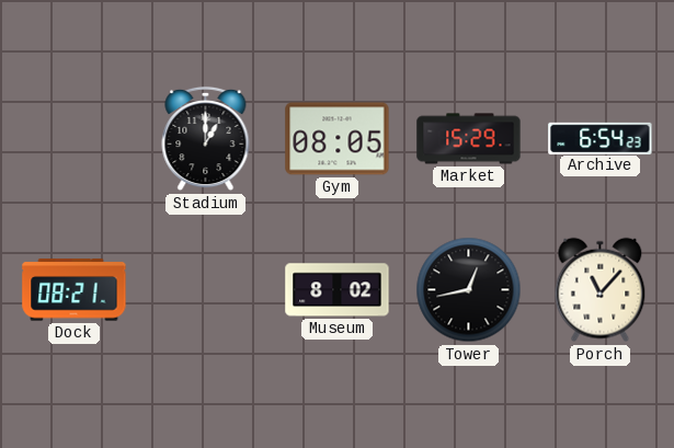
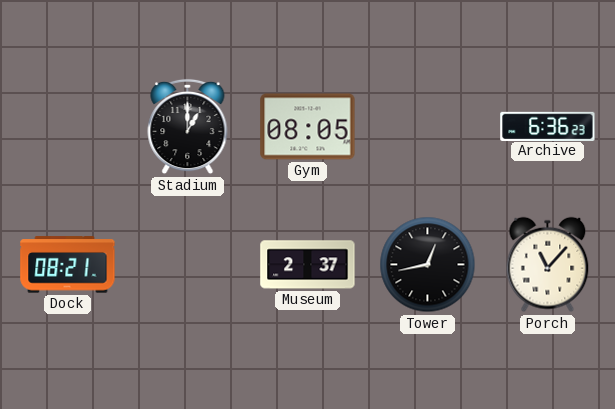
Market: 15:29 -> none (469, 139)
Archive: 6:54 -> 6:36 (548, 126)
Museum: 8:02 -> 2:37 (308, 265)
